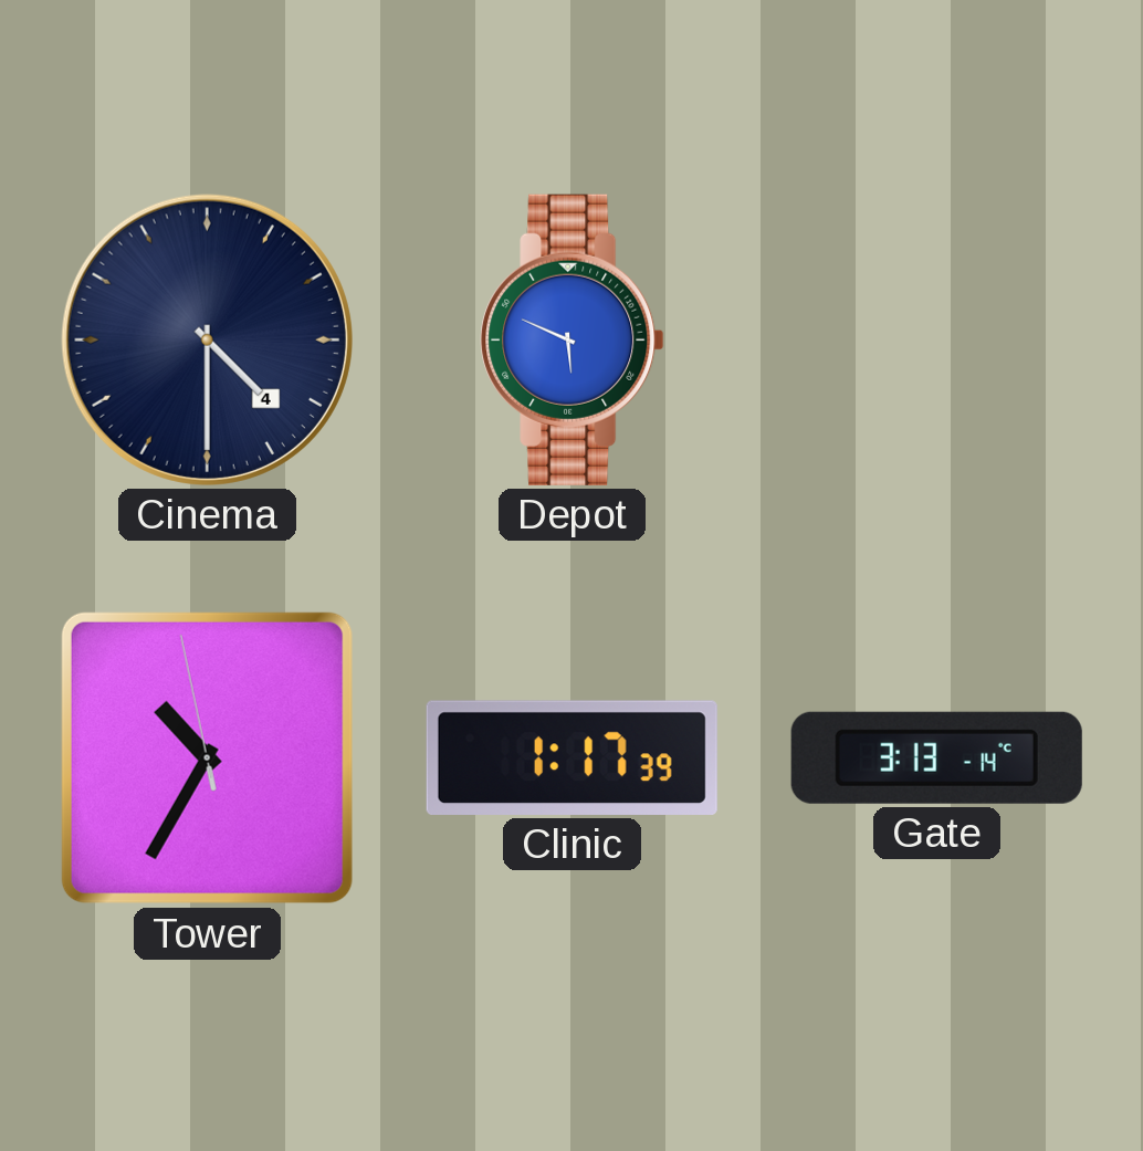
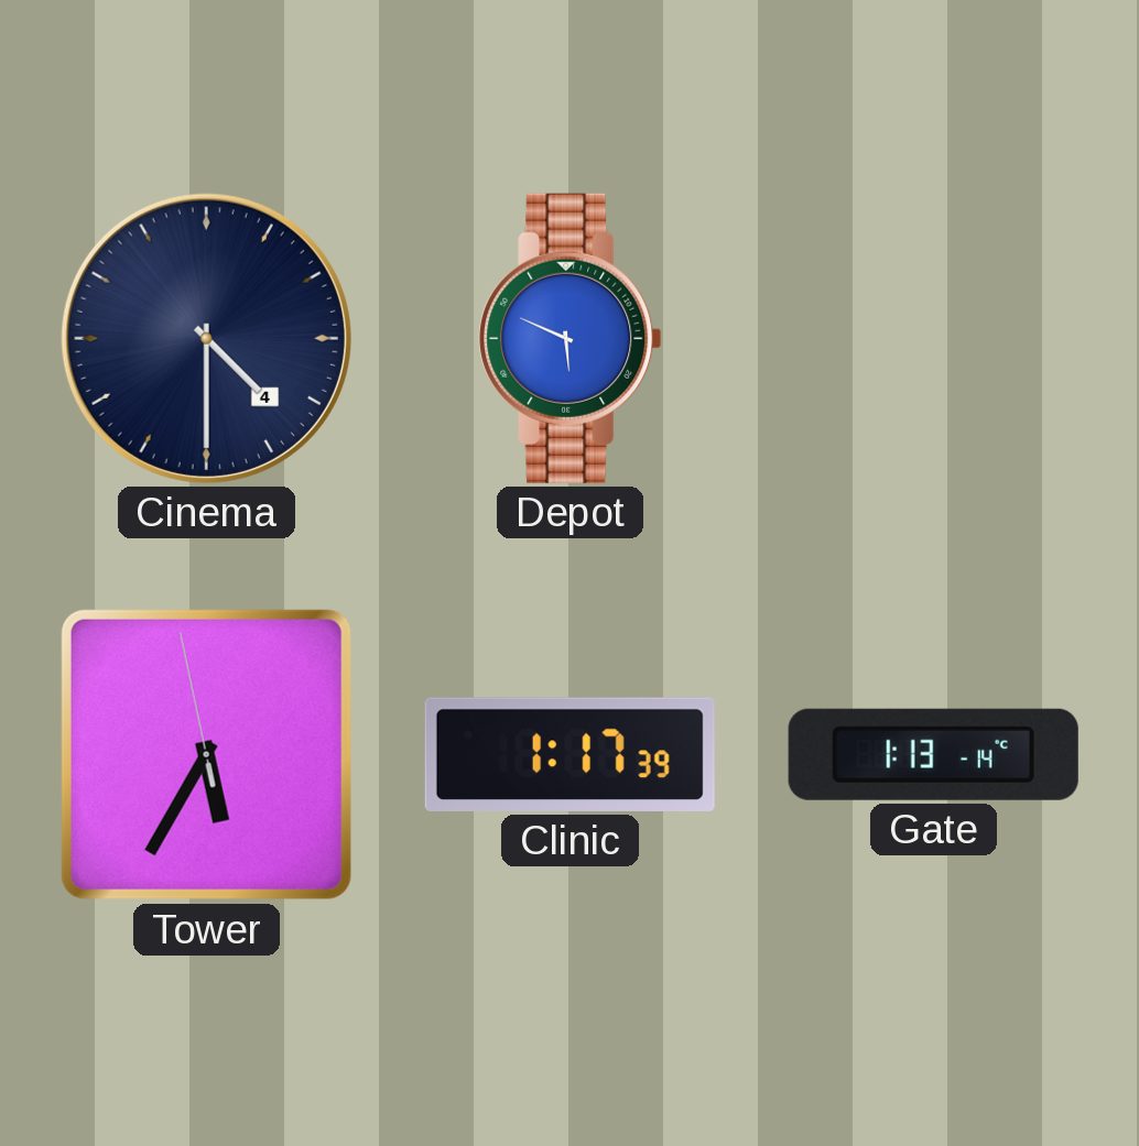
Tower: 10:34 -> 5:34 (206, 754)
Gate: 3:13 -> 1:13 (933, 754)
